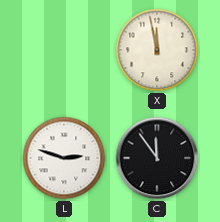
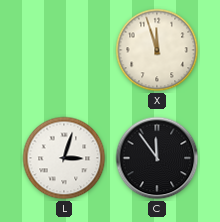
X: 11:58 -> 11:57 (157, 50)
L: 2:48 -> 3:03 (64, 158)
